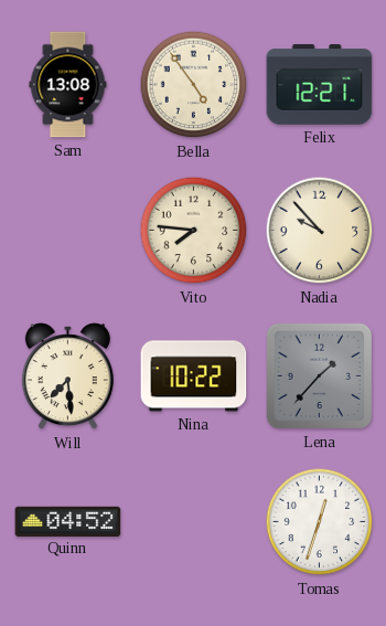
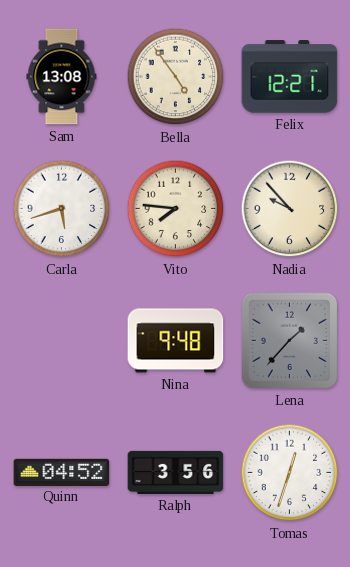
Carla: none -> 5:42 (62, 209)
Will: 7:29 -> none (67, 376)
Nina: 10:22 -> 9:48 (176, 341)
Ralph: none -> 3:56 (176, 472)
